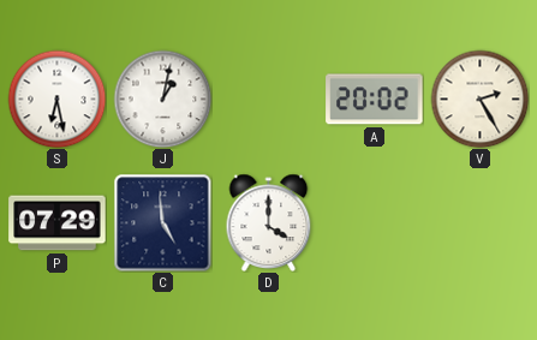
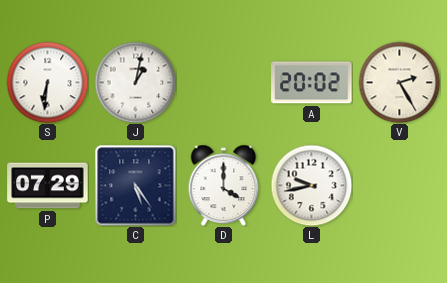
S: 6:28 -> 6:31 (47, 82)
C: 4:59 -> 5:24 (135, 185)
L: none -> 9:43 (311, 185)
